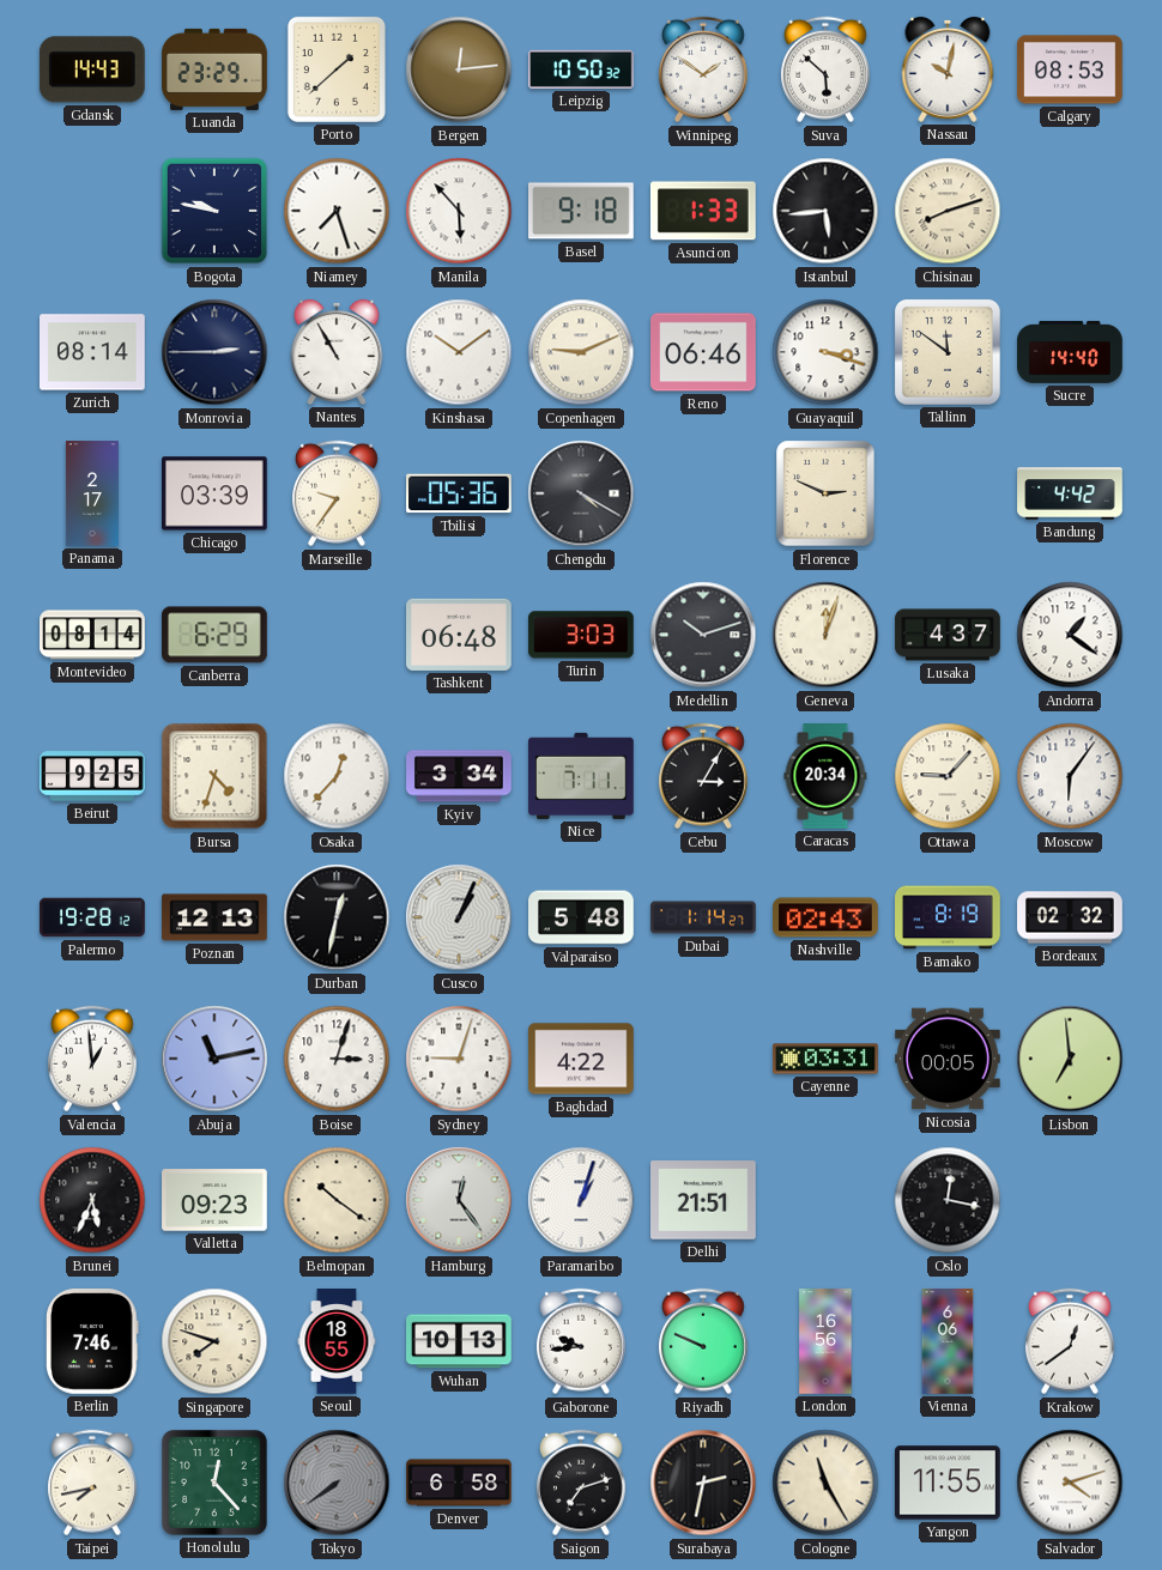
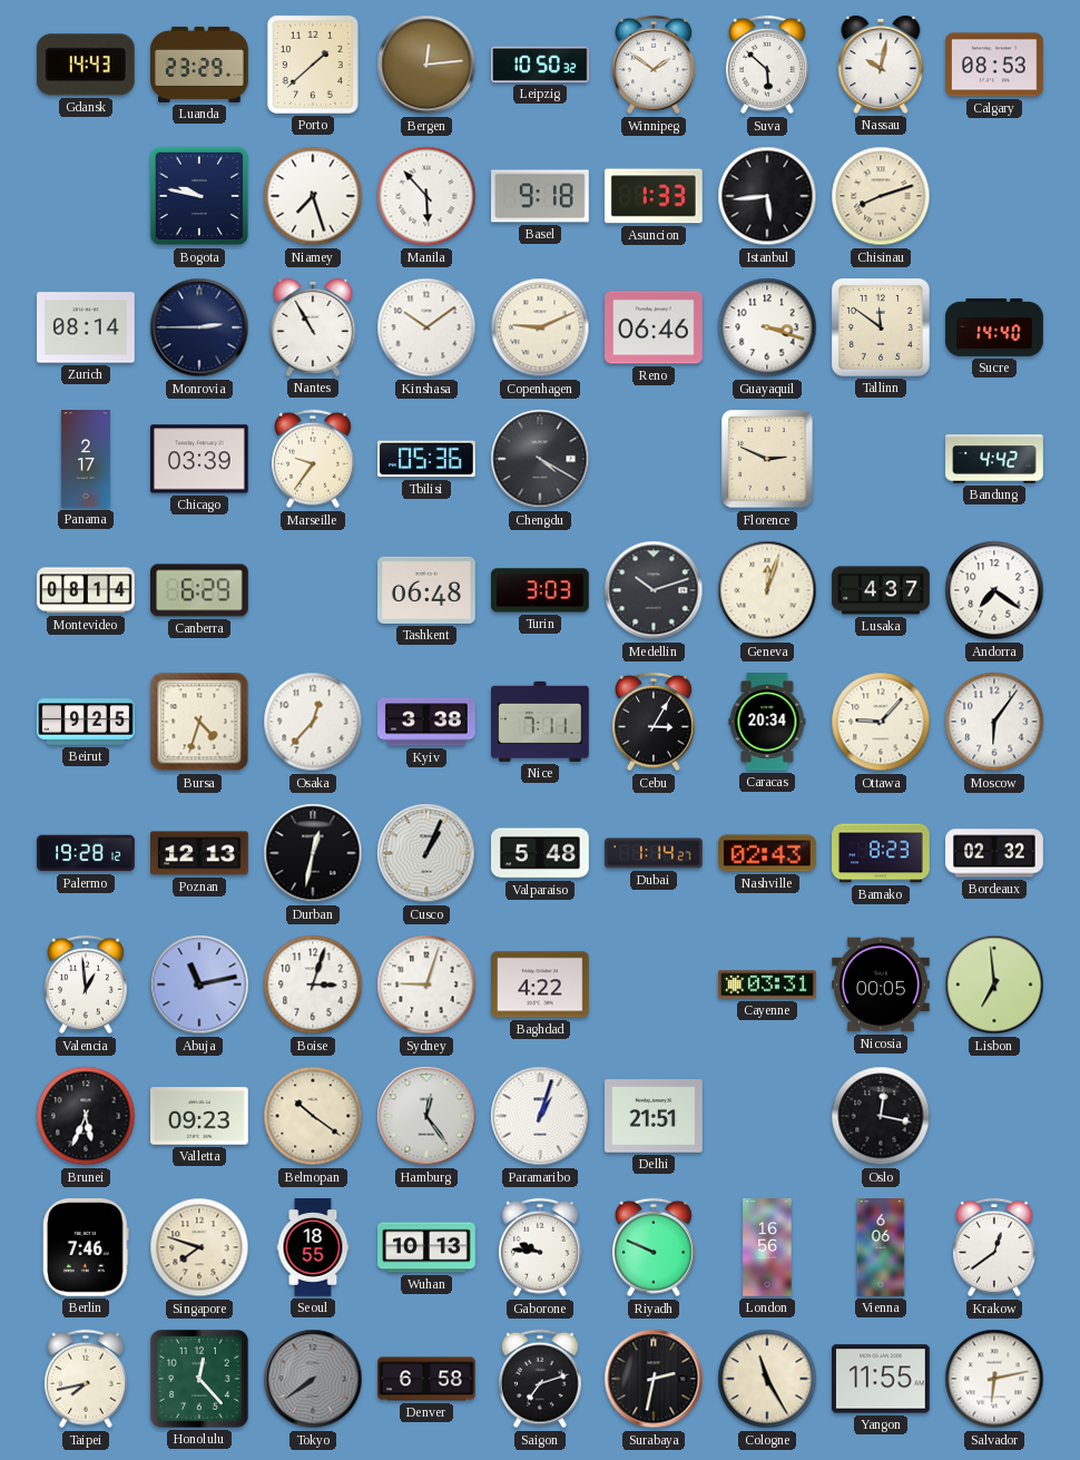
Andorra: 1:21 -> 7:21 (994, 590)
Kyiv: 3:34 -> 3:38 (426, 722)
Bamako: 8:19 -> 8:23 (881, 853)
Gaborone: 9:44 -> 9:46 (540, 1247)
Salvador: 4:12 -> 6:13 (994, 1379)
